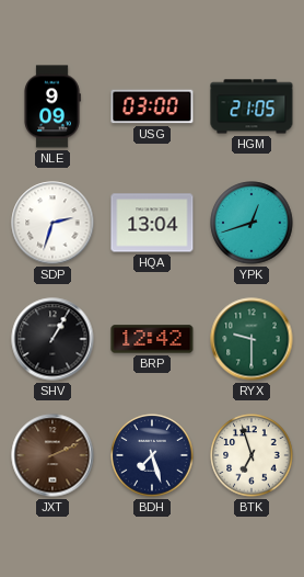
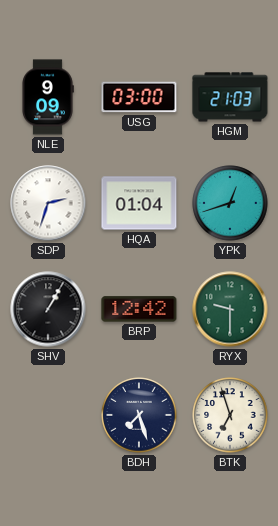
HGM: 21:05 -> 21:03 (230, 97)
HQA: 13:04 -> 01:04 (139, 203)
JXT: 2:11 -> none (52, 455)
